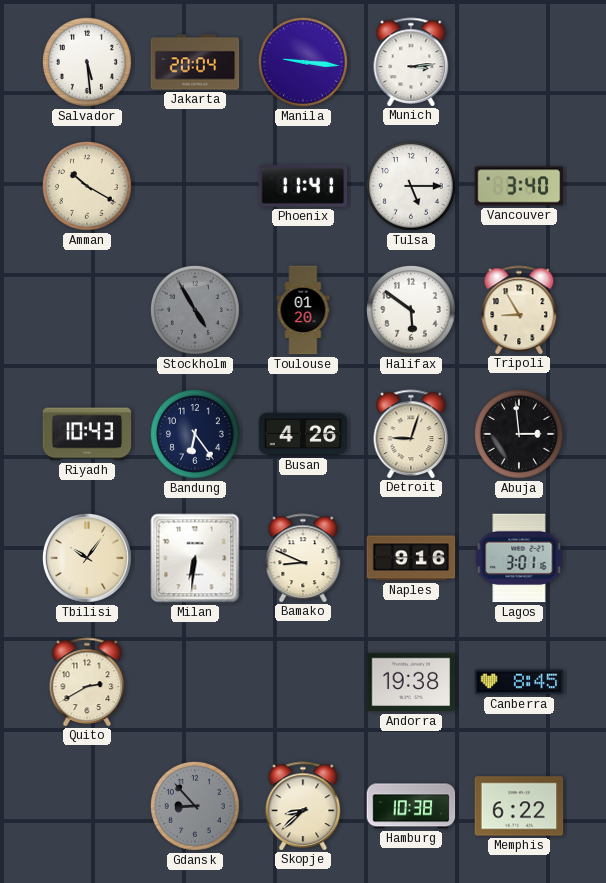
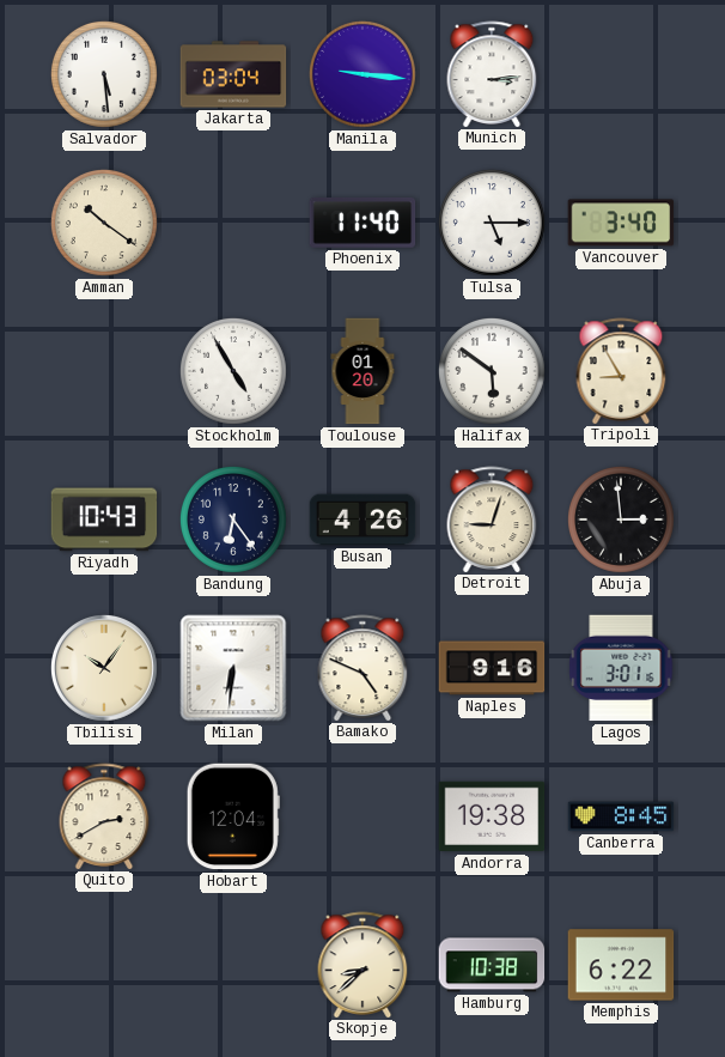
Jakarta: 20:04 -> 03:04 (233, 74)
Amman: 10:20 -> 10:21 (104, 223)
Phoenix: 11:41 -> 11:40 (363, 223)
Stockholm dial: grey -> white (233, 371)
Bamako: 8:49 -> 4:49 (363, 668)
Hobart: none -> 12:04 (233, 816)
Gdansk: 8:53 -> none (195, 806)
